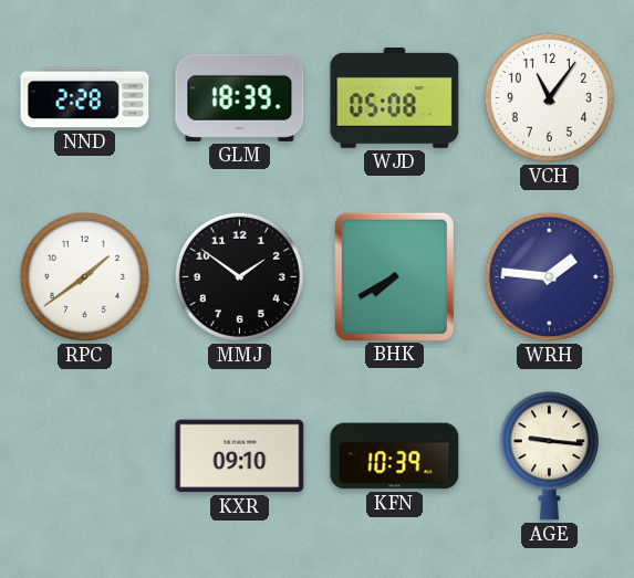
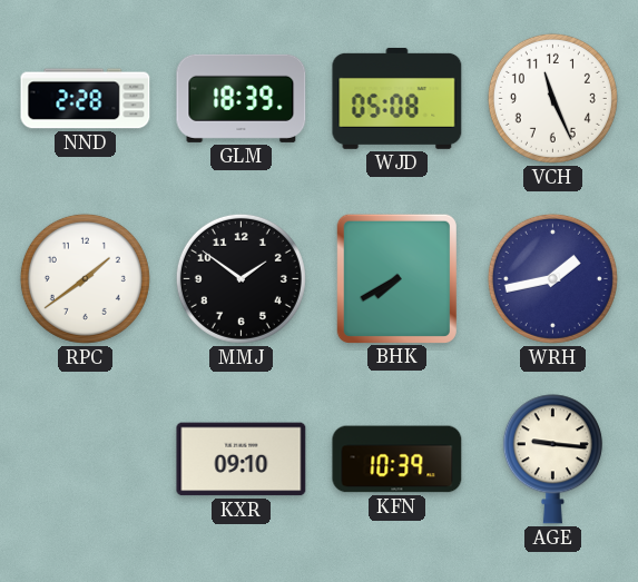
VCH: 11:06 -> 11:26 (552, 98)
WRH: 1:46 -> 1:43 (552, 278)
